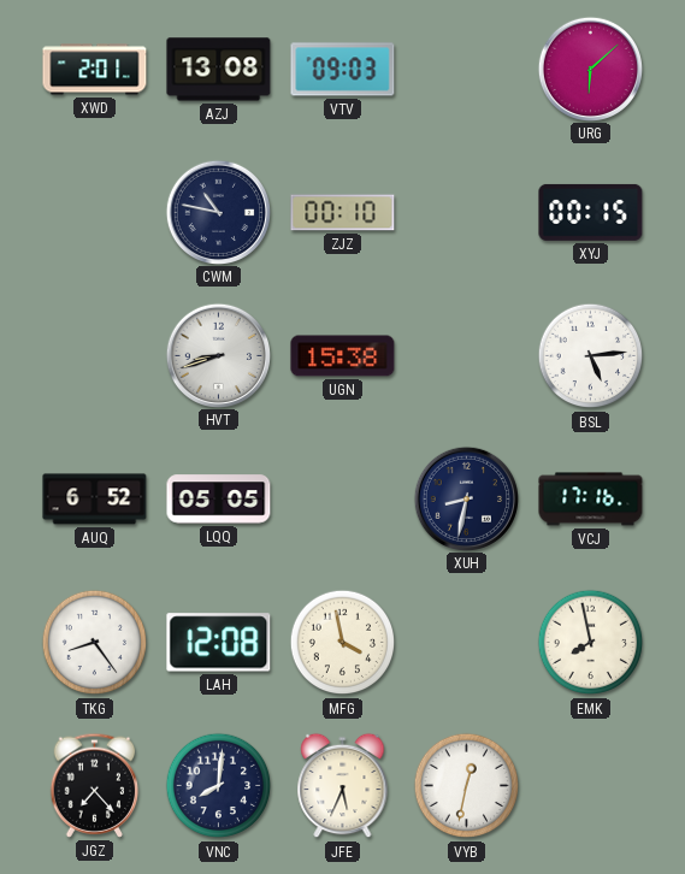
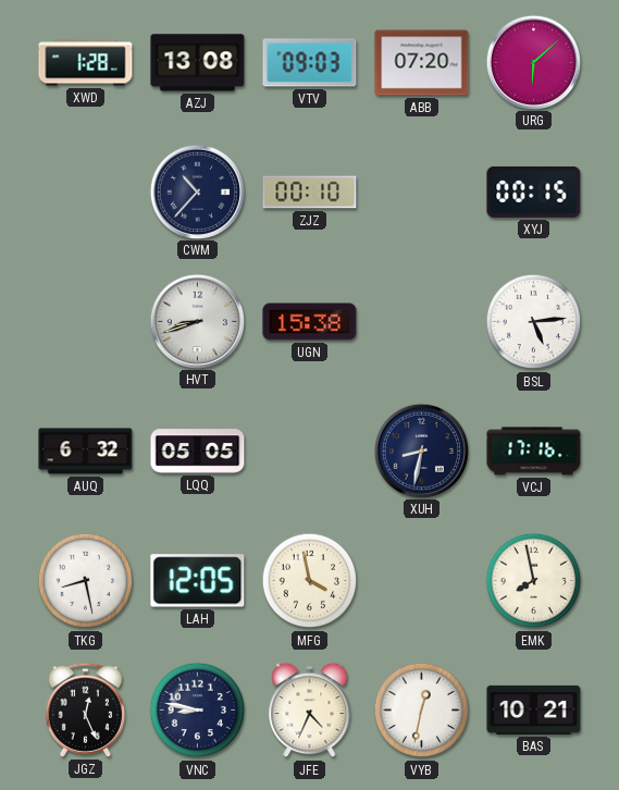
XWD: 2:01 -> 1:28 (86, 63)
ABB: none -> 07:20 (422, 63)
CWM: 10:47 -> 10:37 (197, 192)
AUQ: 6:52 -> 6:32 (86, 452)
TKG: 8:24 -> 8:28 (86, 581)
LAH: 12:08 -> 12:05 (198, 581)
JGZ: 7:23 -> 12:26 (86, 709)
VNC: 8:01 -> 8:47 (198, 711)
JFE: 5:34 -> 4:34 (310, 711)
BAS: none -> 10:21 (534, 709)
